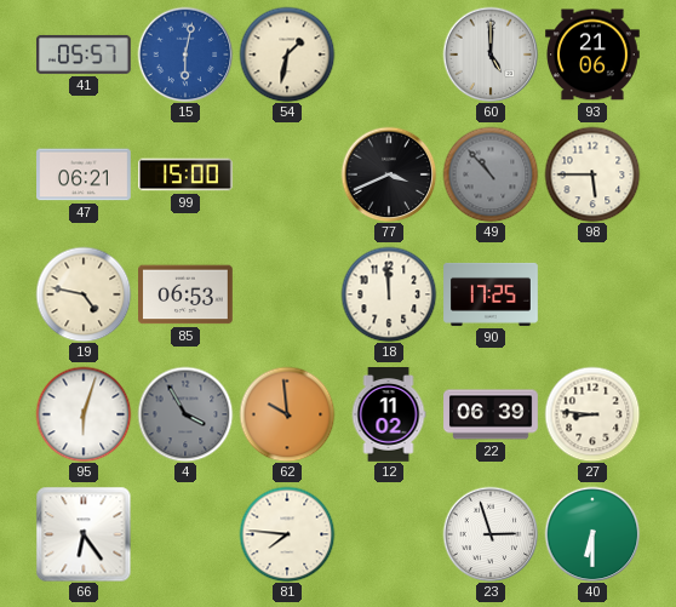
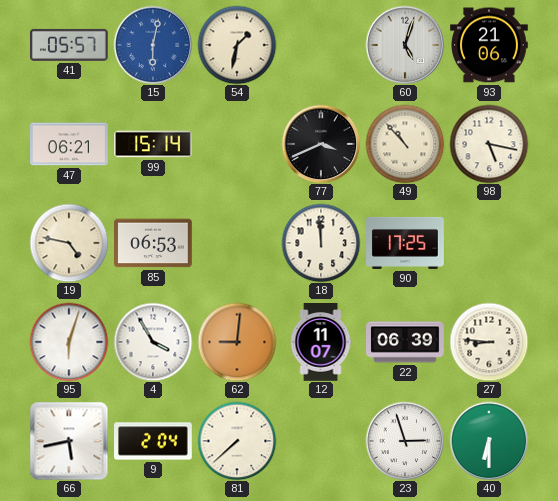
60: 5:00 -> 5:03 (405, 45)
99: 15:00 -> 15:14 (153, 144)
49 dial: grey -> cream (405, 144)
98: 5:45 -> 5:17 (489, 144)
4 dial: grey -> white (153, 342)
62: 9:59 -> 9:01 (237, 342)
12: 11:02 -> 11:07 (321, 343)
66: 6:24 -> 5:43 (69, 441)
9: none -> 2:04 (154, 441)
81: 7:46 -> 7:38 (237, 441)
